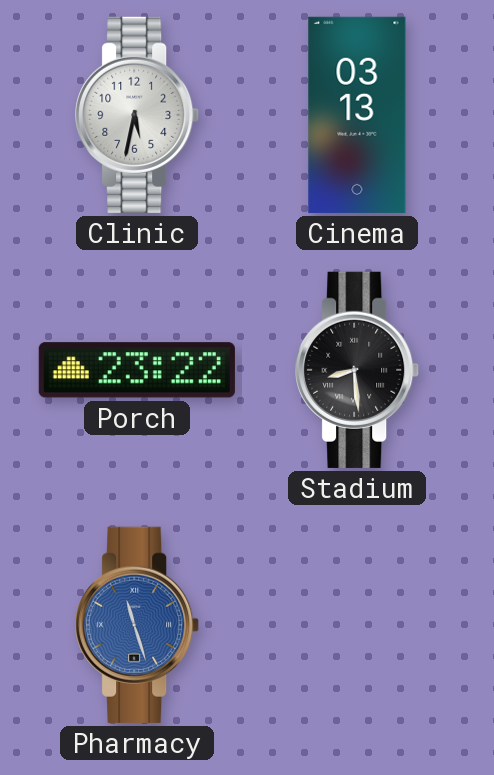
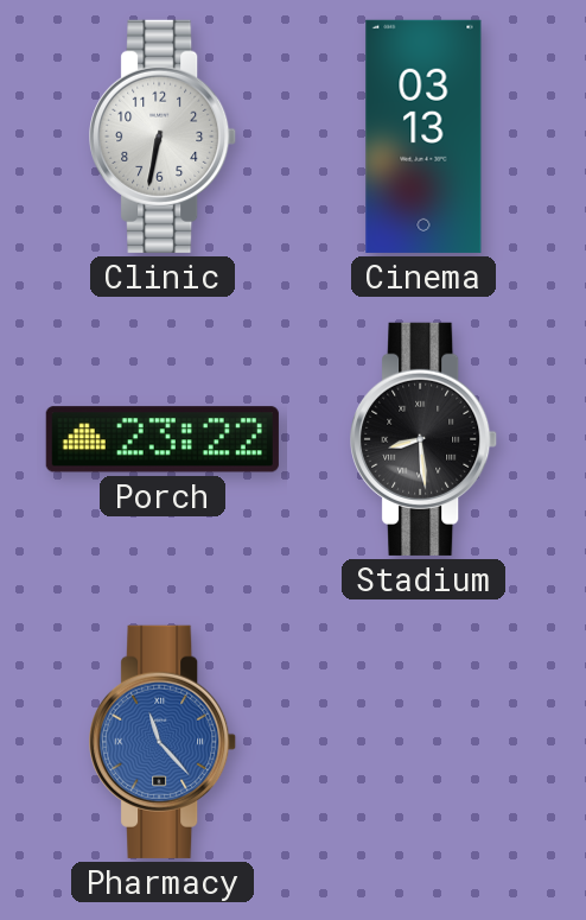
Clinic: 5:32 -> 6:32 (164, 137)
Pharmacy: 11:27 -> 11:23 (164, 742)
